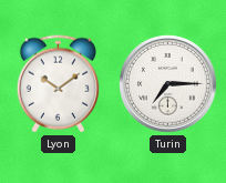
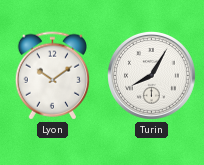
Turin: 7:15 -> 8:05 (152, 76)
